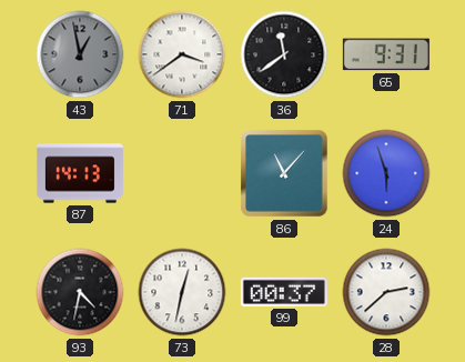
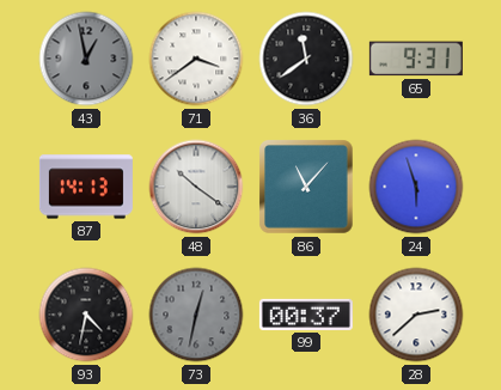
48: none -> 10:21 (196, 187)
73 dial: white -> grey (196, 315)
